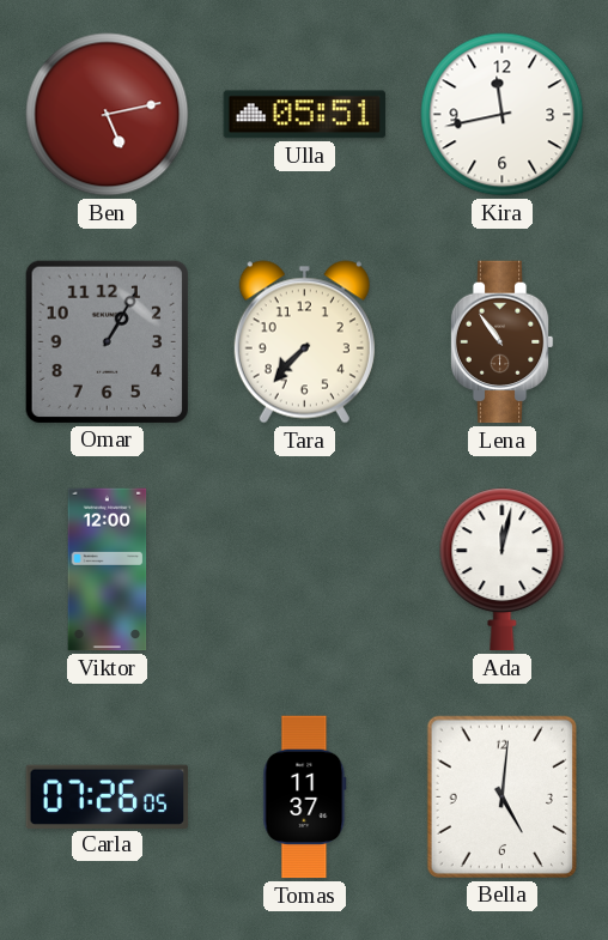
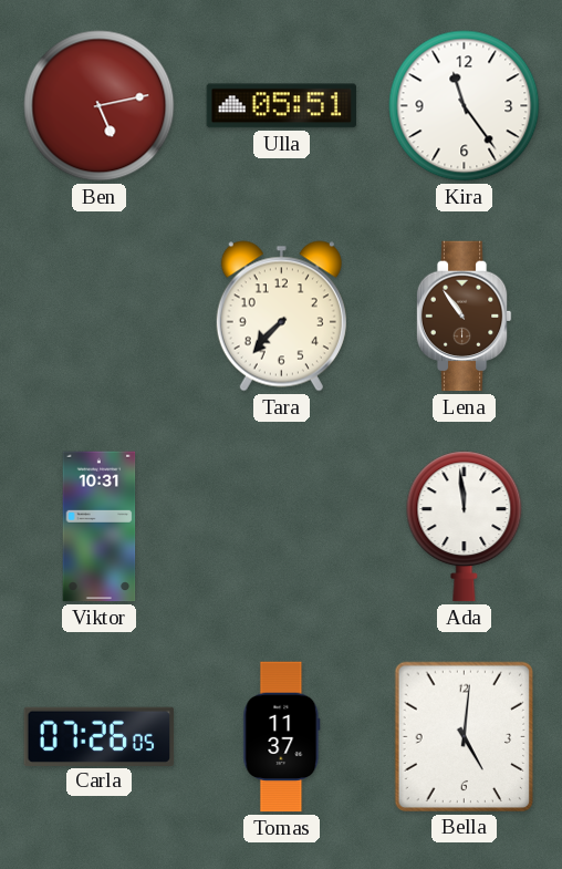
Kira: 11:43 -> 11:24 (465, 106)
Omar: 1:05 -> none (107, 341)
Viktor: 12:00 -> 10:31 (100, 527)
Ada: 12:02 -> 11:59 (465, 527)
